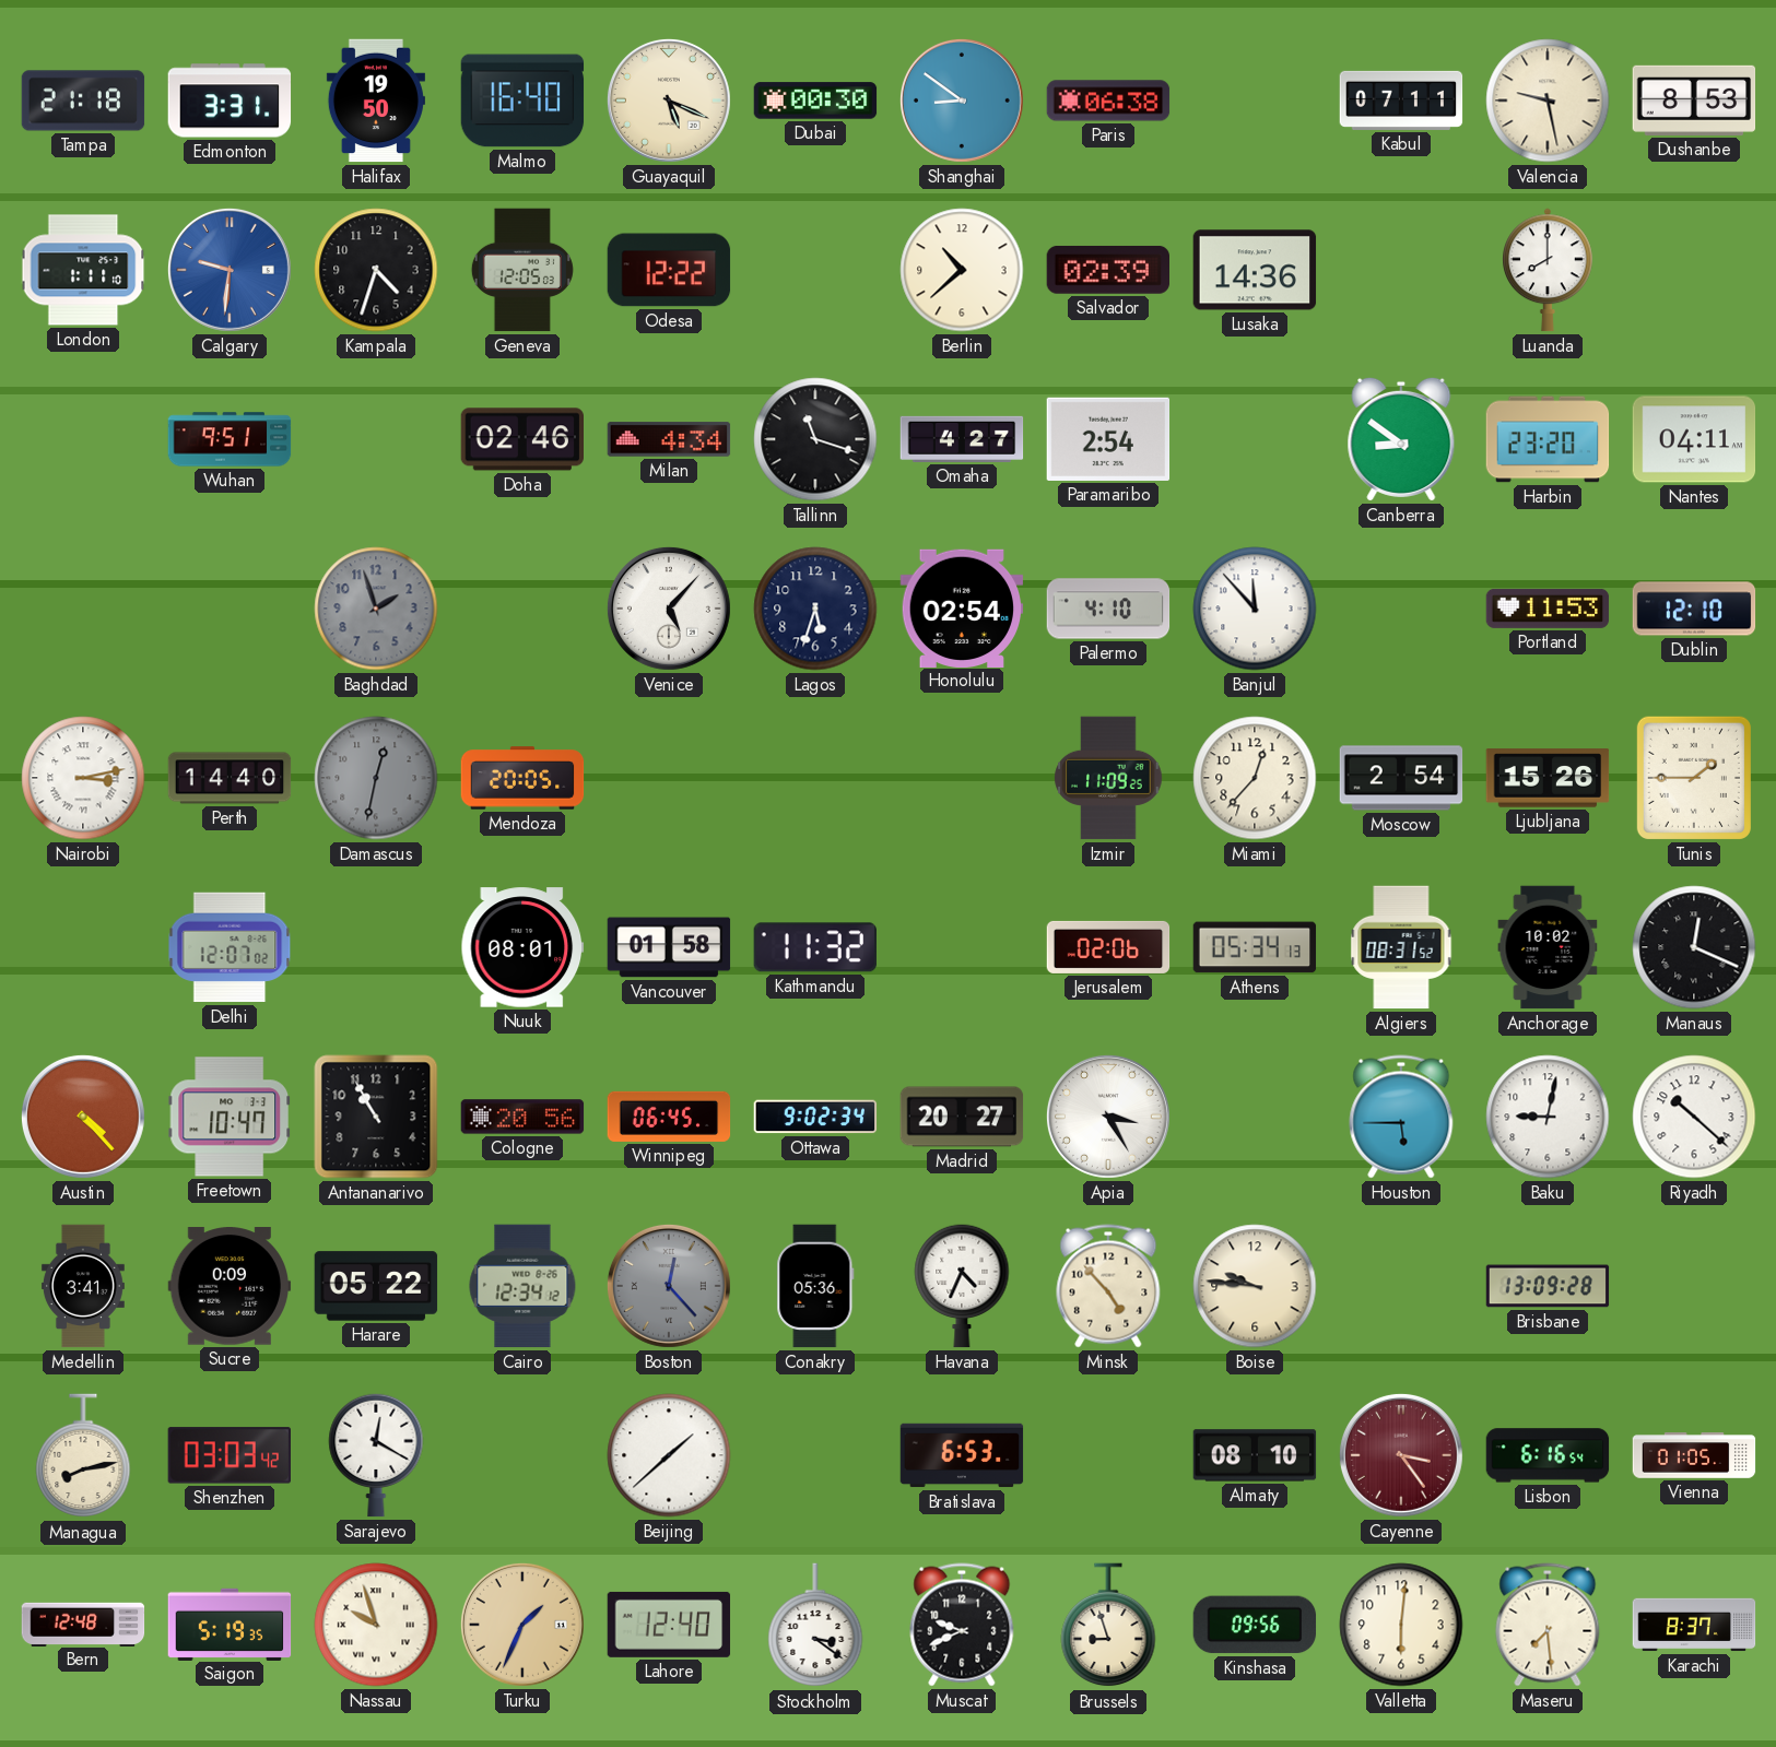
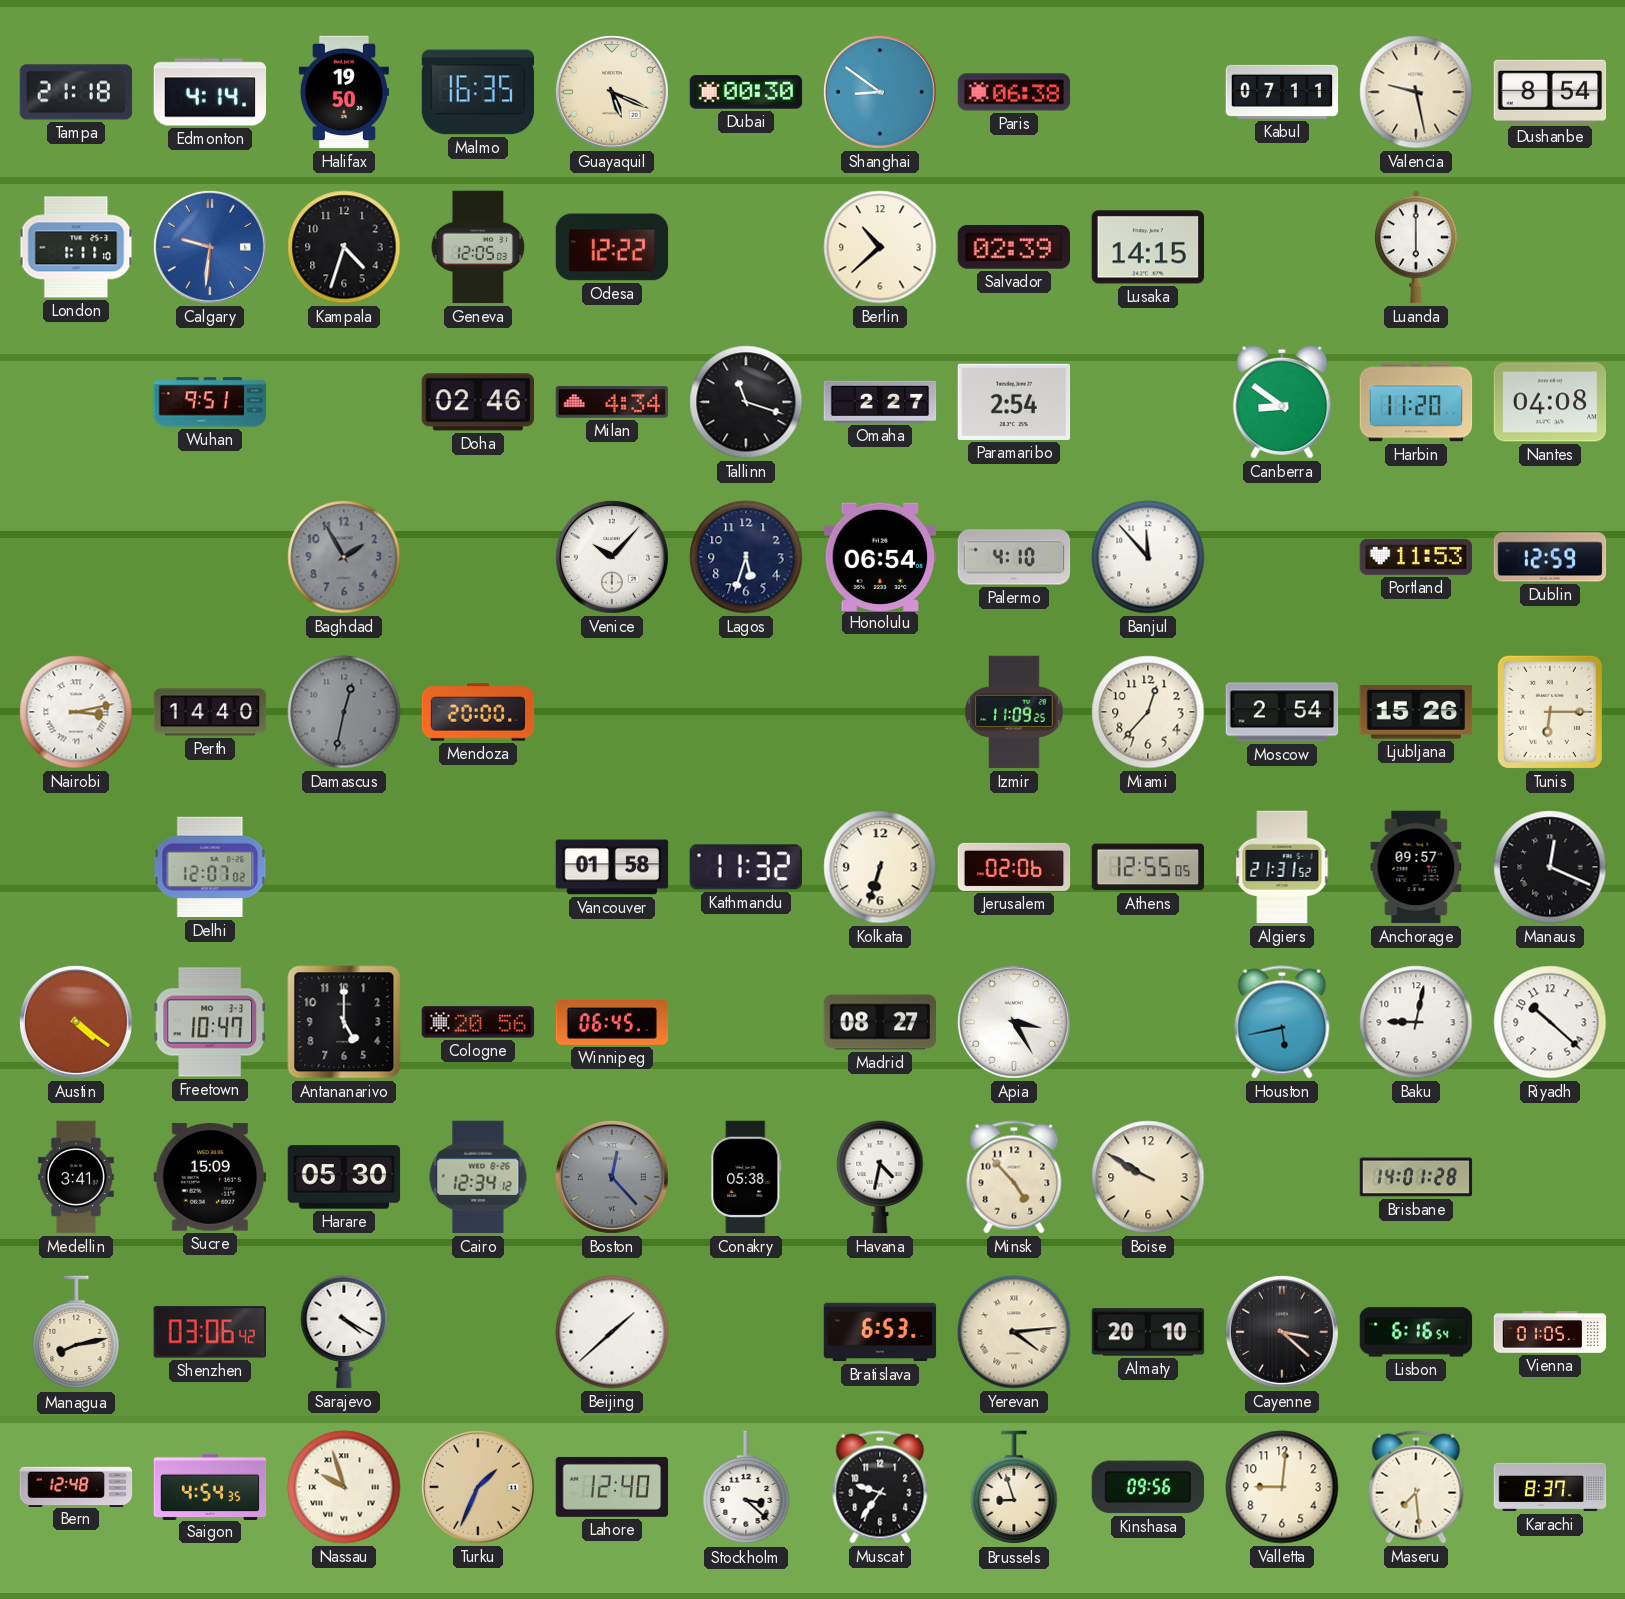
Edmonton: 3:31 -> 4:14 (210, 92)
Malmo: 16:40 -> 16:35 (478, 92)
Dushanbe: 8:53 -> 8:54 (1550, 92)
Lusaka: 14:36 -> 14:15 (1148, 247)
Luanda: 8:00 -> 6:00 (1417, 247)
Omaha: 4:27 -> 2:27 (880, 402)
Harbin: 23:20 -> 11:20 (1416, 402)
Nantes: 04:11 -> 04:08 (1550, 402)
Baghdad: 1:57 -> 1:55 (344, 557)
Venice: 5:07 -> 10:07 (612, 557)
Honolulu: 02:54 -> 06:54 (880, 556)
Dublin: 12:10 -> 12:59 (1550, 557)
Mendoza: 20:05 -> 20:00 (478, 712)
Tunis: 1:45 -> 6:15 (1550, 712)
Nuuk: 08:01 -> none (522, 947)
Kolkata: none -> 6:33 (880, 867)
Athens: 05:34 -> 12:55 (1148, 867)
Algiers: 08:31 -> 21:31 (1282, 867)
Anchorage: 10:02 -> 09:57 (1416, 867)
Austin: 4:23 -> 4:21 (76, 1022)
Antananarivo: 10:55 -> 5:00 (344, 1022)
Ottawa: 9:02 -> none (815, 1117)
Madrid: 20:27 -> 08:27 (880, 1022)
Houston: 5:45 -> 5:43 (1282, 1022)
Sucre: 0:09 -> 15:09 (210, 1177)
Harare: 05:22 -> 05:30 (344, 1177)
Conakry: 05:36 -> 05:38 (746, 1177)
Havana: 4:34 -> 4:32 (880, 1177)
Boise: 9:46 -> 9:50 (1148, 1177)
Brisbane: 13:09 -> 14:01 (1416, 1177)
Shenzhen: 03:03 -> 03:06 (209, 1332)
Sarajevo: 12:20 -> 4:20 (344, 1332)
Yerevan: none -> 4:14 (1014, 1332)
Almaty: 08:10 -> 20:10 (1148, 1332)
Cayenne: 3:24 -> 3:22 (1282, 1332)
Cayenne dial: burgundy -> black (1282, 1332)
Saigon: 5:19 -> 4:54 (210, 1486)
Stockholm: 3:21 -> 3:22 (746, 1488)
Muscat: 9:41 -> 9:36 (880, 1487)
Valletta: 6:01 -> 9:01 (1282, 1487)
